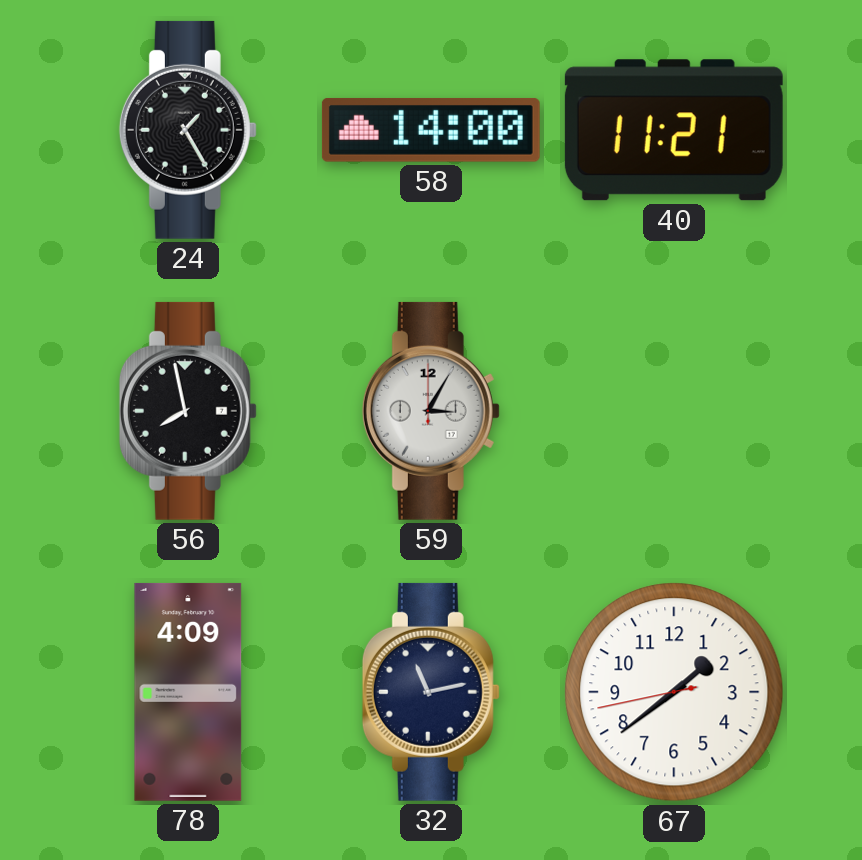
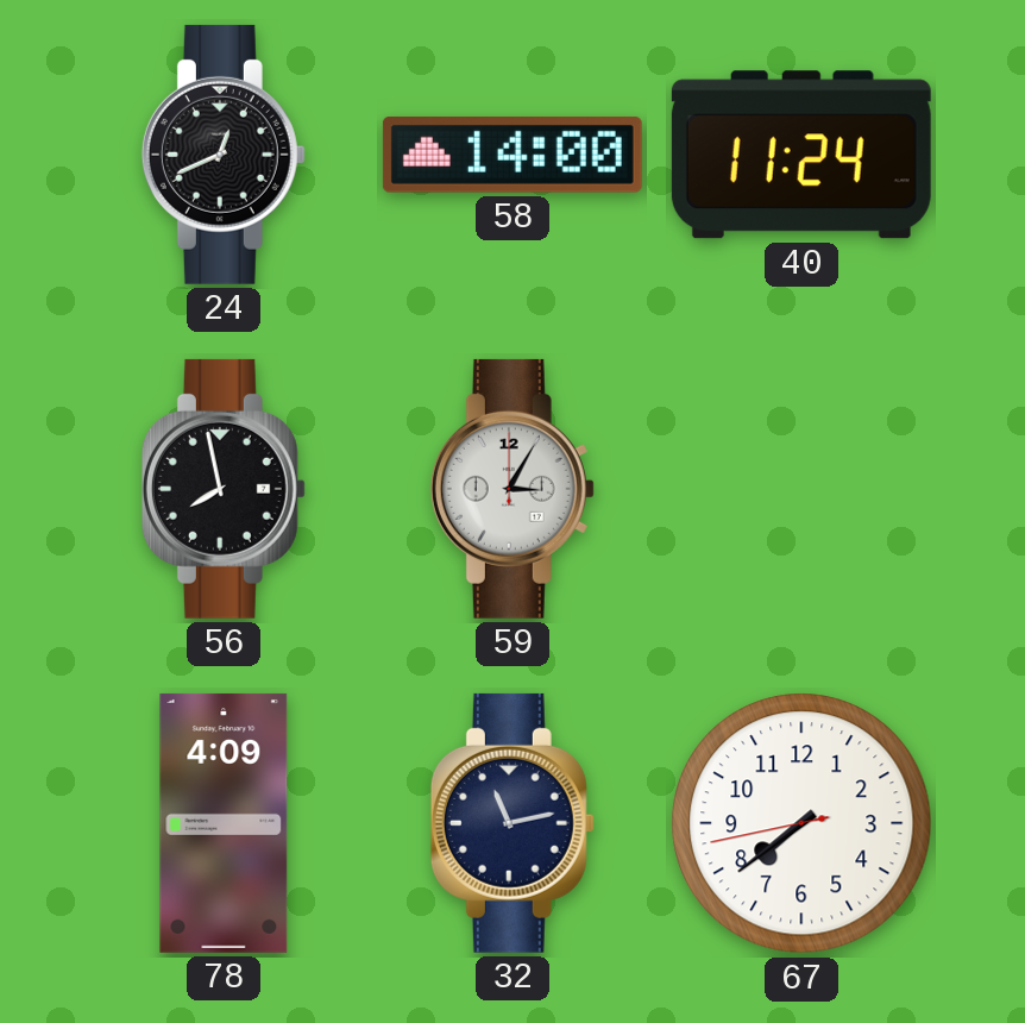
24: 1:25 -> 12:41 (224, 155)
40: 11:21 -> 11:24 (801, 155)
67: 1:38 -> 7:38 (801, 823)
